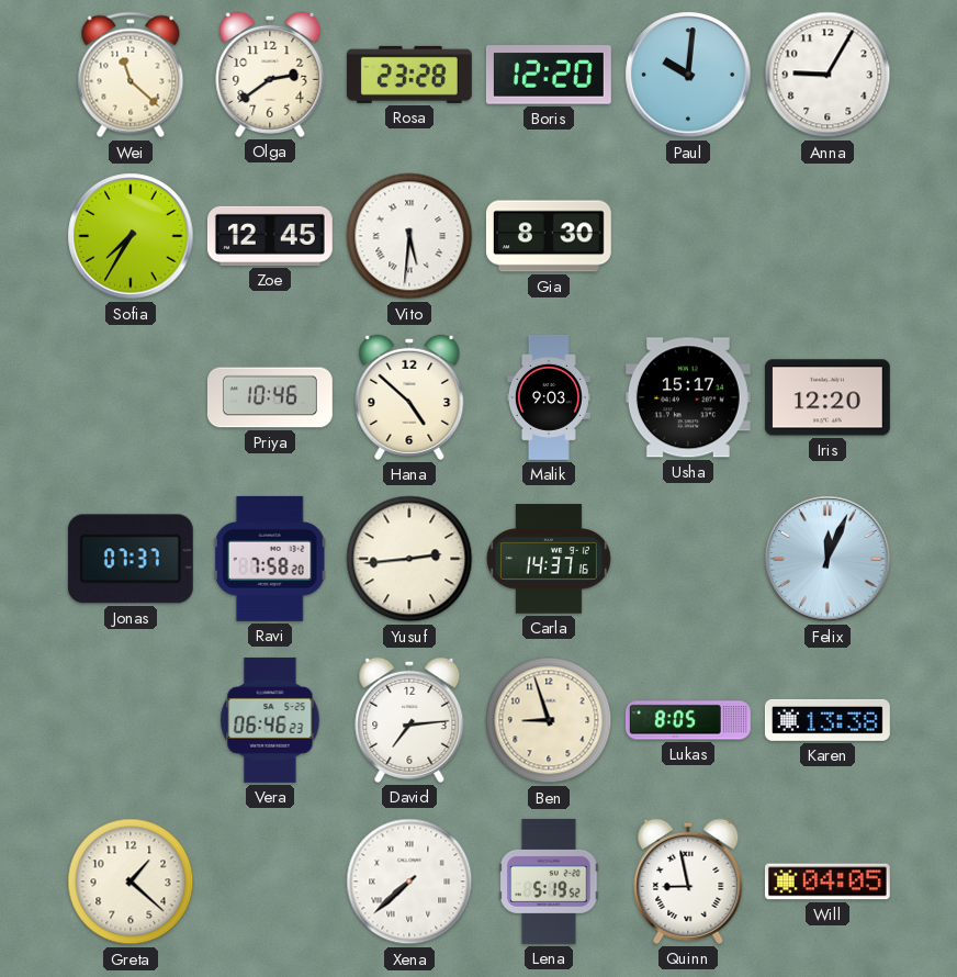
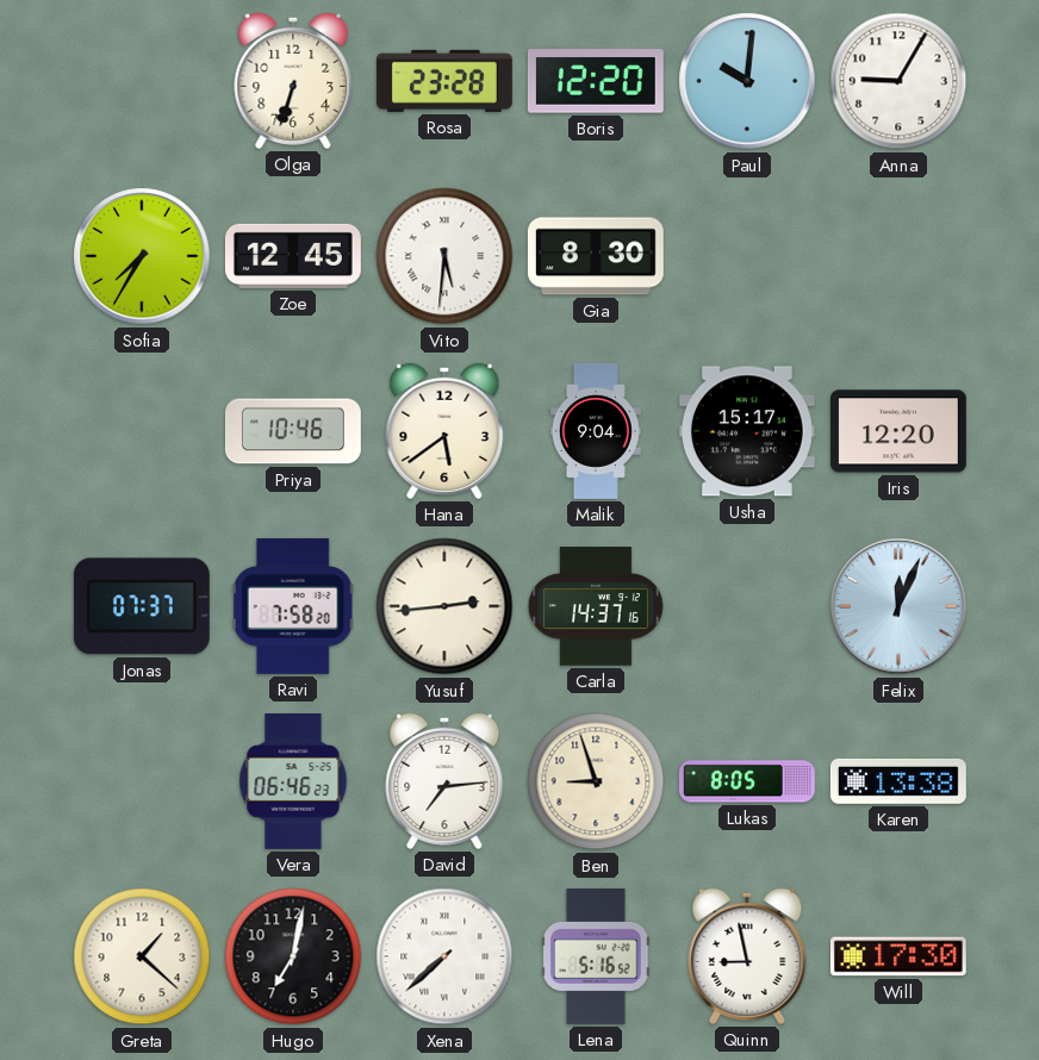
Wei: 11:22 -> none (131, 75)
Olga: 2:39 -> 6:33 (293, 81)
Hana: 4:52 -> 5:39 (444, 431)
Malik: 9:03 -> 9:04 (596, 431)
Hugo: none -> 7:02 (293, 956)
Lena: 5:19 -> 5:16 (596, 956)
Will: 04:05 -> 17:30 (898, 956)
